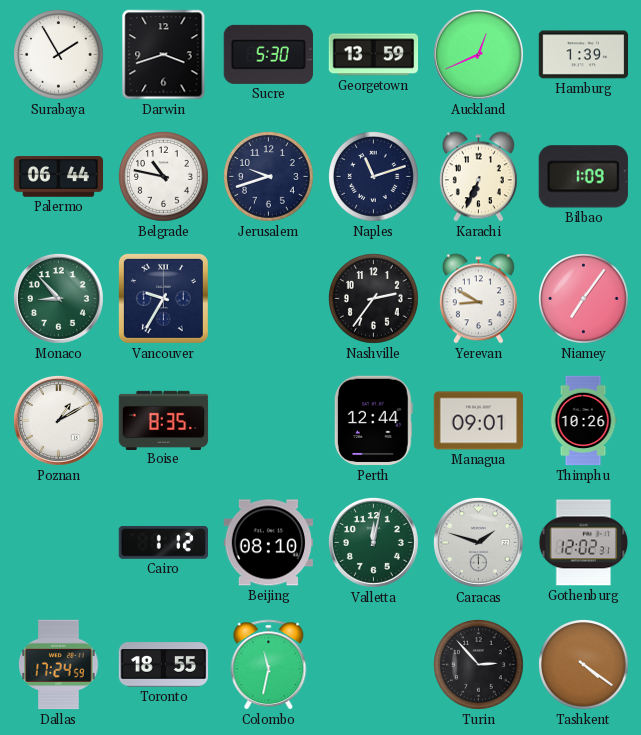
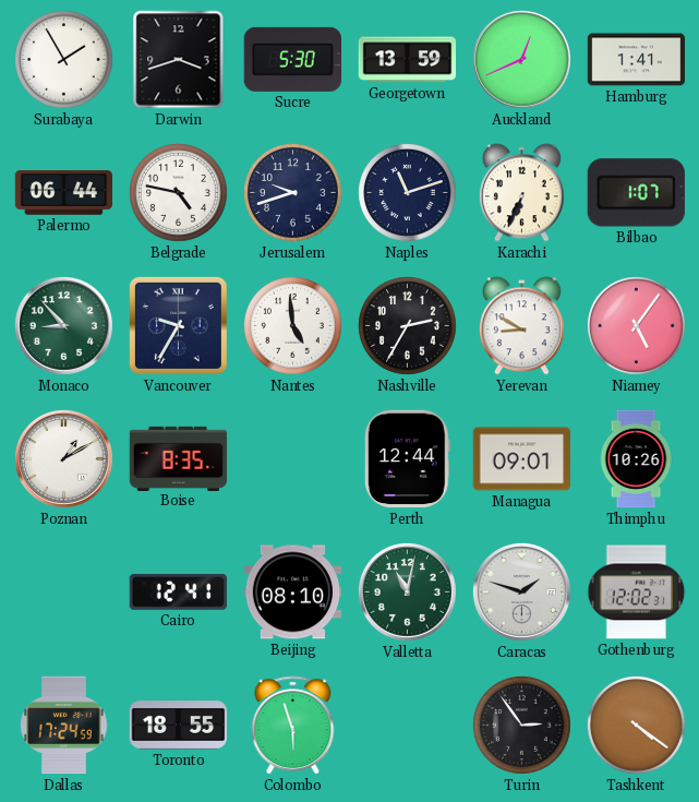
Hamburg: 1:39 -> 1:41 (637, 60)
Belgrade: 10:47 -> 4:47 (179, 193)
Bilbao: 1:09 -> 1:07 (636, 193)
Nantes: none -> 4:59 (293, 326)
Nashville: 2:36 -> 2:35 (408, 326)
Niamey: 7:06 -> 5:06 (637, 326)
Cairo: 1:12 -> 12:41 (178, 591)
Valletta: 12:02 -> 11:02 (408, 592)
Colombo: 11:32 -> 5:57 (293, 726)
Turin: 2:53 -> 2:54 (522, 726)
